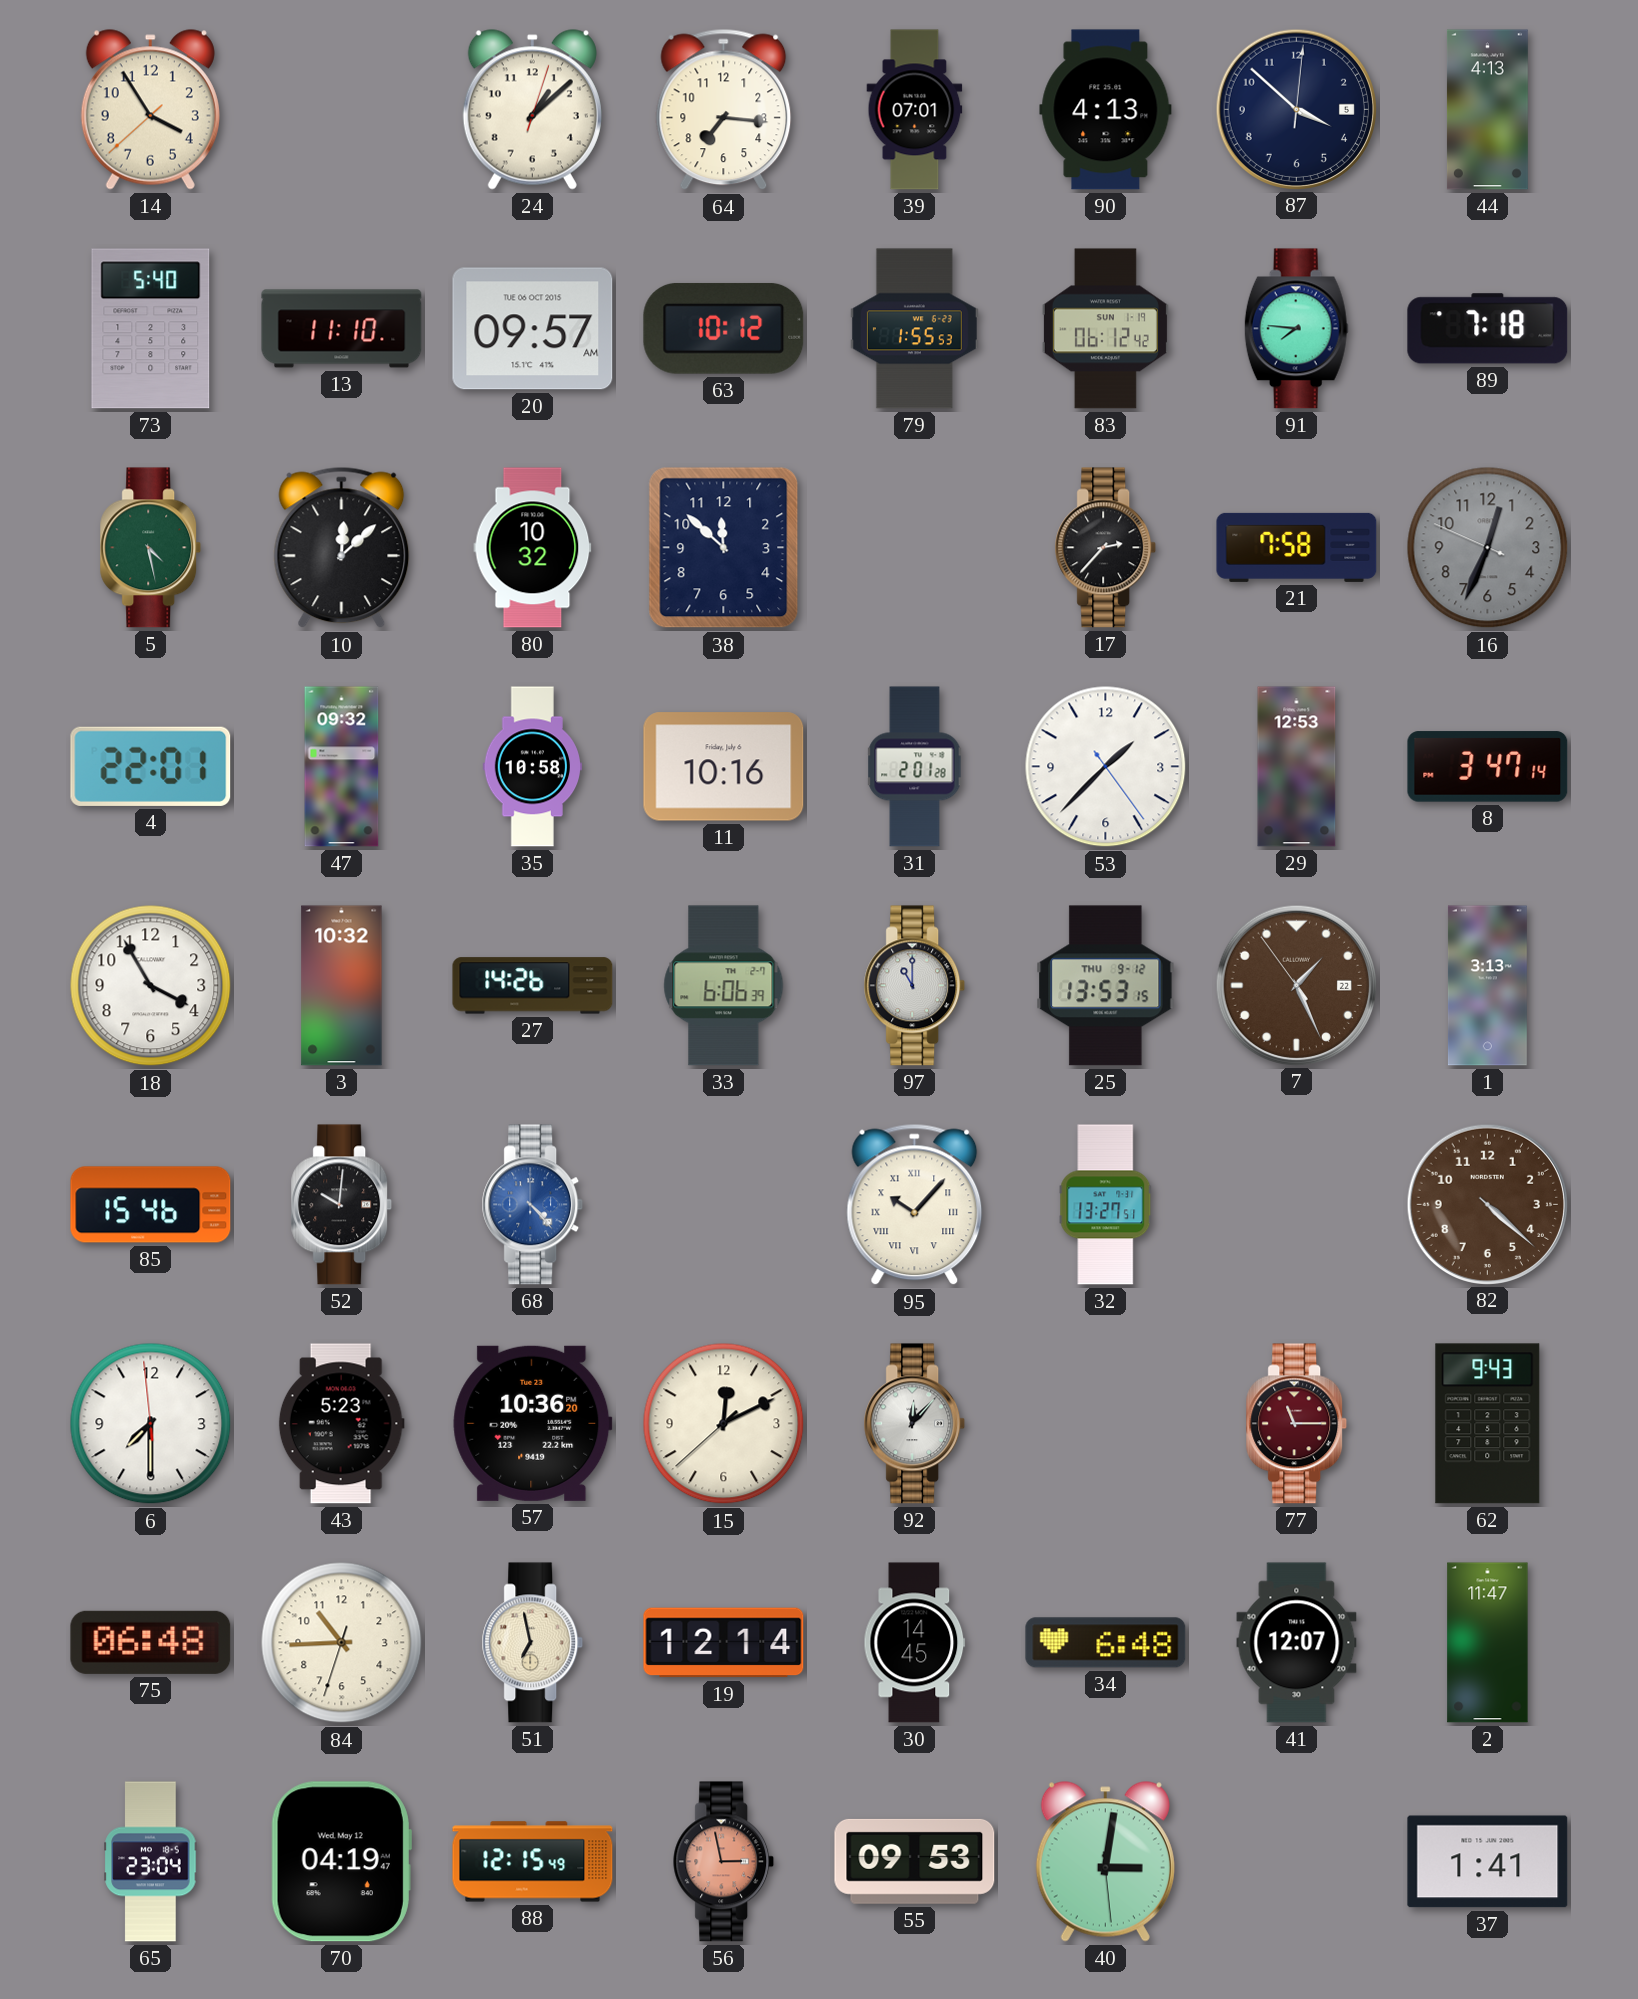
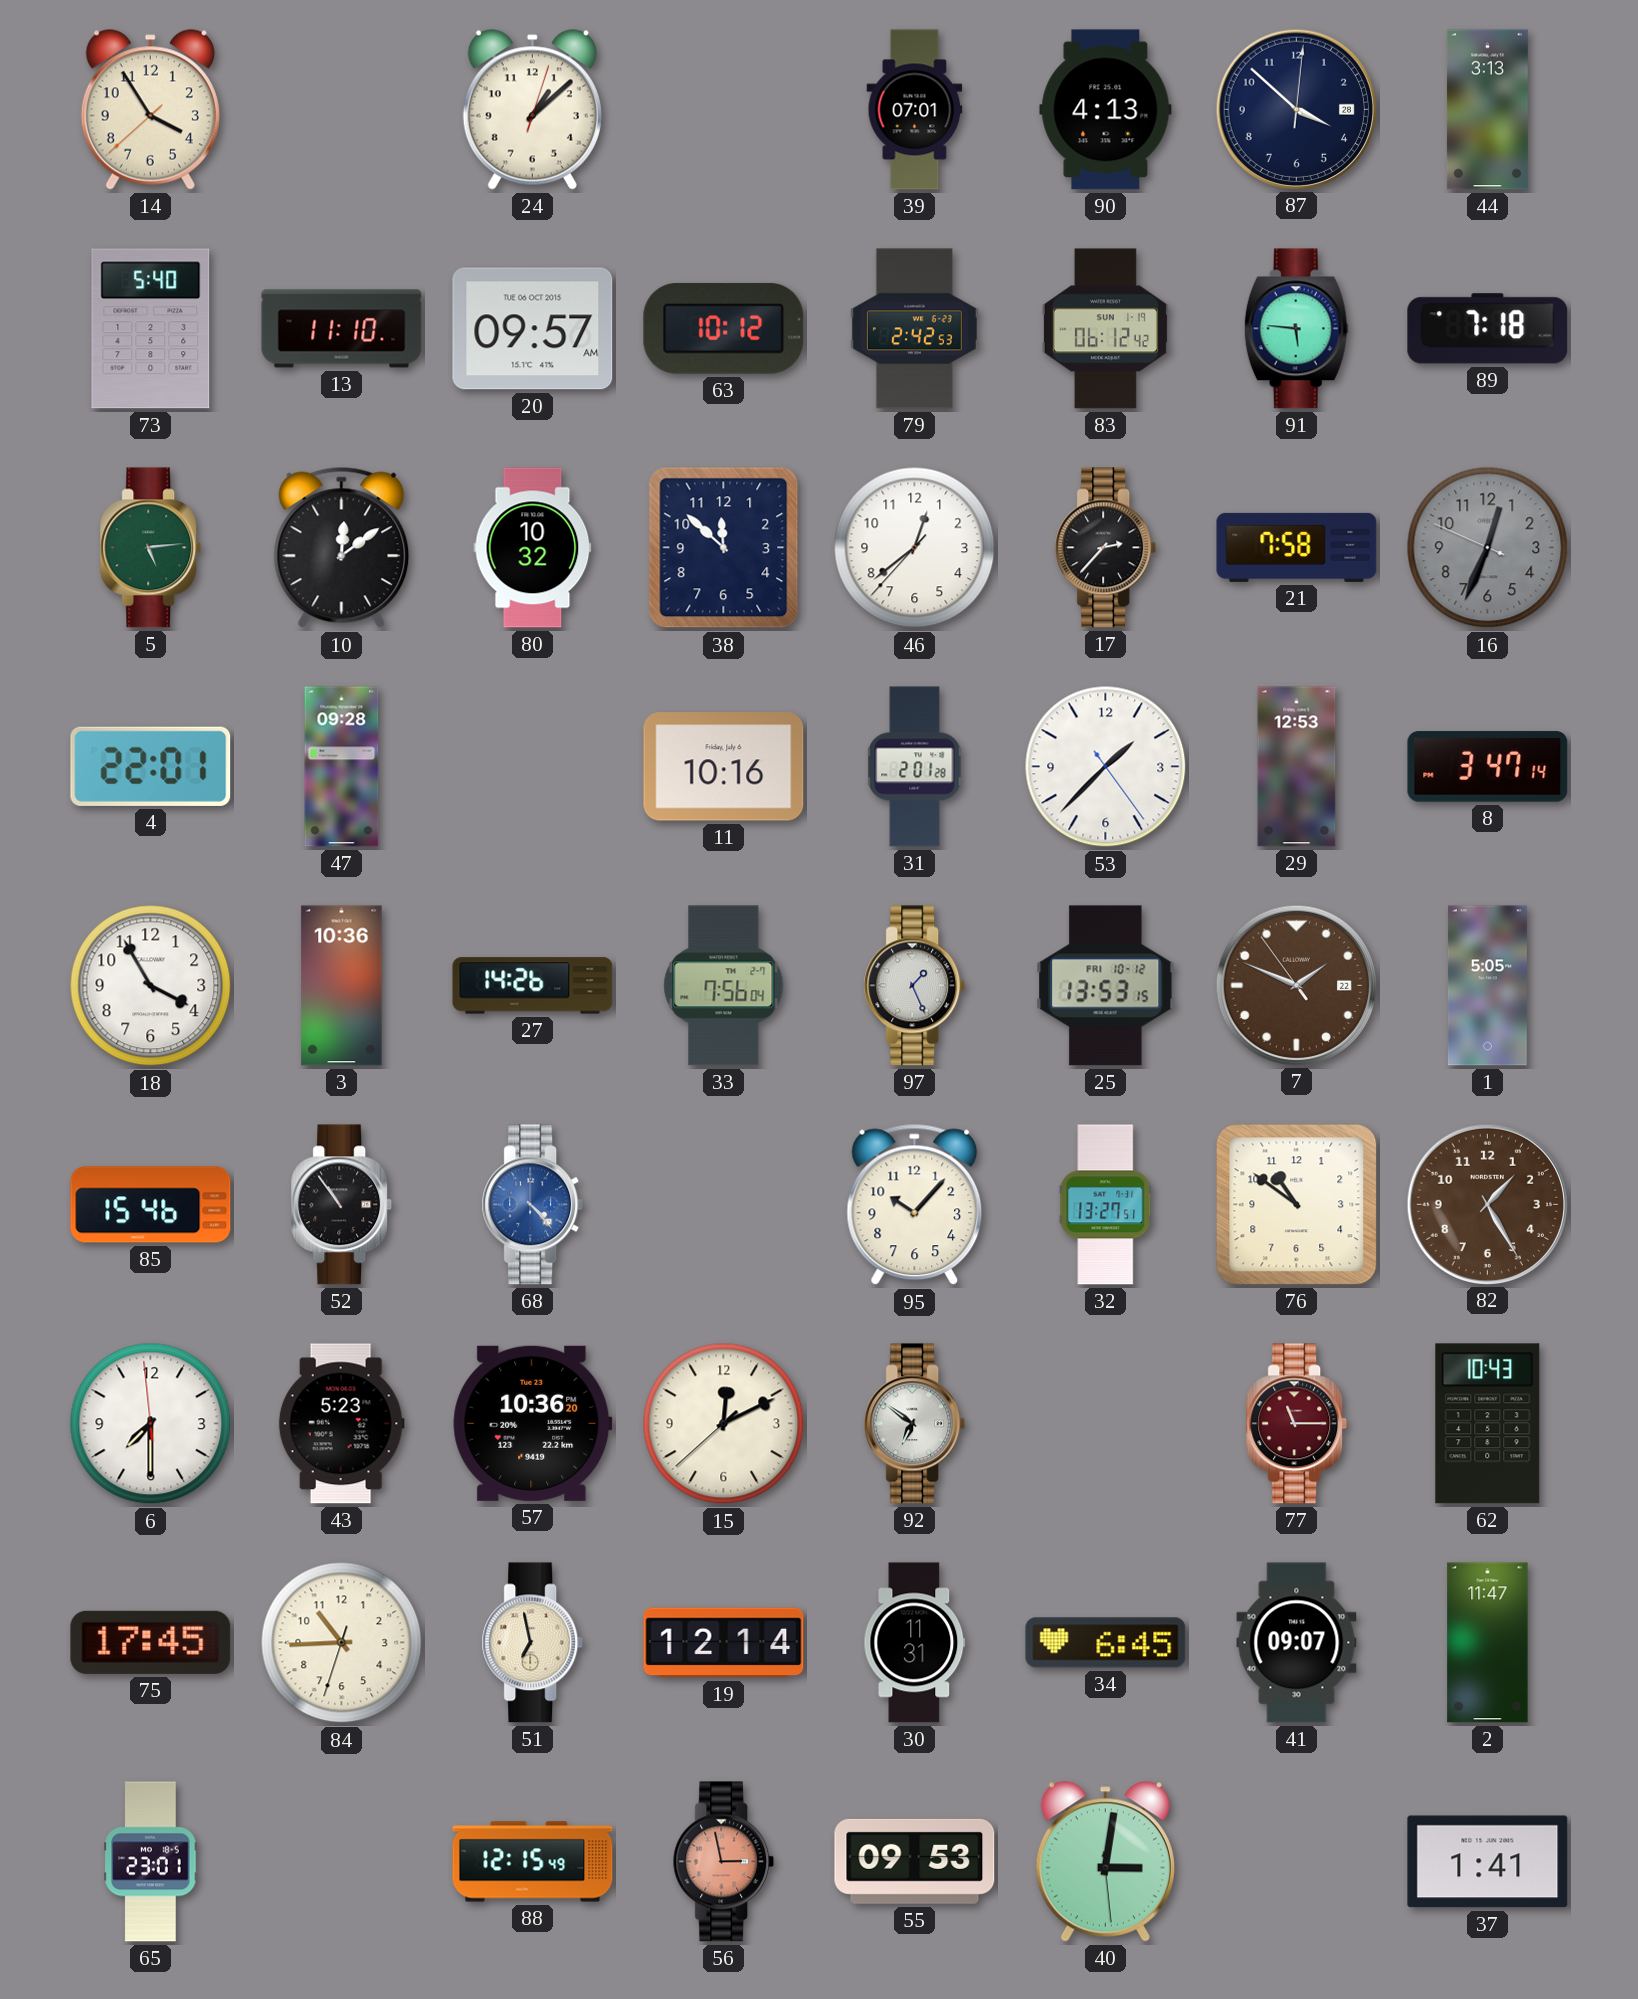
64: 7:16 -> none (724, 110)
87 date: 5 -> 28 (1296, 109)
44: 4:13 -> 3:13 (1487, 110)
79: 1:55 -> 2:42 (914, 329)
91: 7:46 -> 5:46 (1296, 329)
5: 4:28 -> 5:14 (151, 548)
10: 12:08 -> 12:09 (342, 548)
46: none -> 12:38 (915, 548)
47: 09:32 -> 09:28 (342, 767)
35: 10:58 -> none (533, 767)
3: 10:32 -> 10:36 (342, 986)
33: 6:06 -> 7:56 (724, 986)
97: 11:00 -> 1:26 (915, 986)
25 date: THU 9-12 -> FRI 10-12 (1106, 986)
7: 1:25 -> 1:48 (1296, 985)
1: 3:13 -> 5:05 (1487, 986)
52: 10:01 -> 10:54 (342, 1205)
95 numerals: Roman -> Arabic (915, 1205)
76: none -> 10:51 (1297, 1205)
82: 4:22 -> 1:25 (1487, 1204)
92: 12:07 -> 6:51 (915, 1424)
62: 9:43 -> 10:43 (1488, 1424)
75: 06:48 -> 17:45 (151, 1642)
30: 14:45 -> 11:31 (915, 1643)
34: 6:48 -> 6:45 (1106, 1643)
41: 12:07 -> 09:07 (1297, 1643)
65: 23:04 -> 23:01 (151, 1862)
70: 04:19 -> none (341, 1862)
